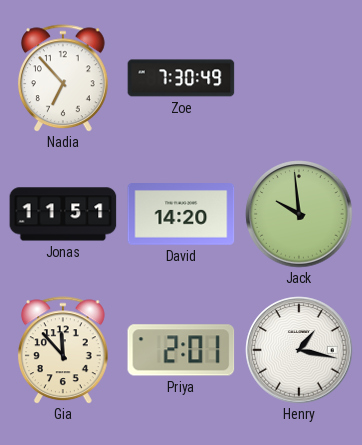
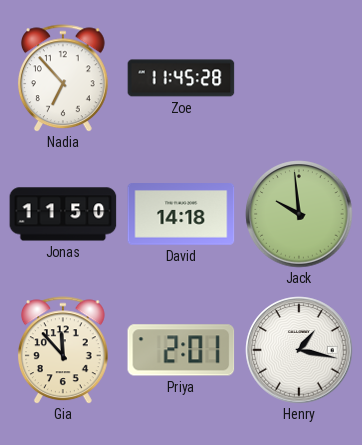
Zoe: 7:30 -> 11:45 (181, 78)
Jonas: 11:51 -> 11:50 (63, 214)
David: 14:20 -> 14:18 (181, 215)
